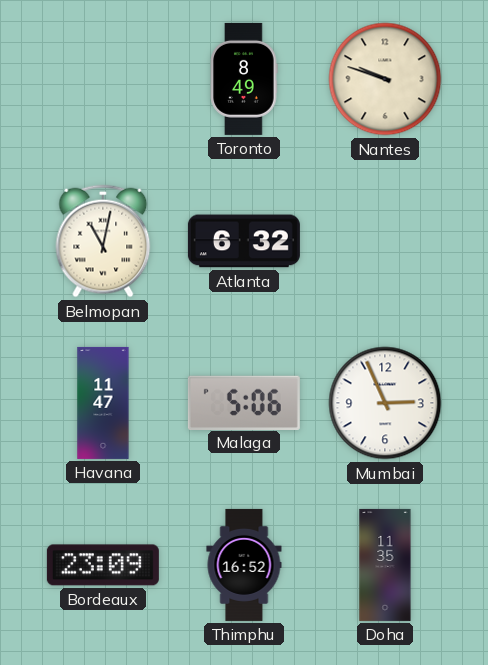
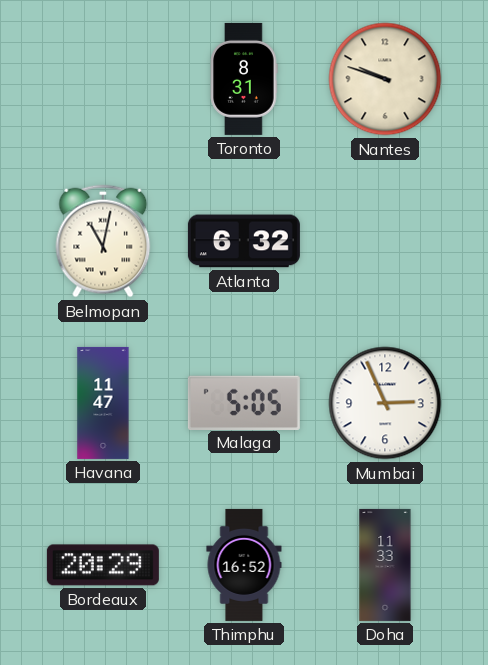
Toronto: 8:49 -> 8:31 (244, 79)
Malaga: 5:06 -> 5:05 (244, 402)
Bordeaux: 23:09 -> 20:29 (103, 565)
Doha: 11:35 -> 11:33 (385, 565)
